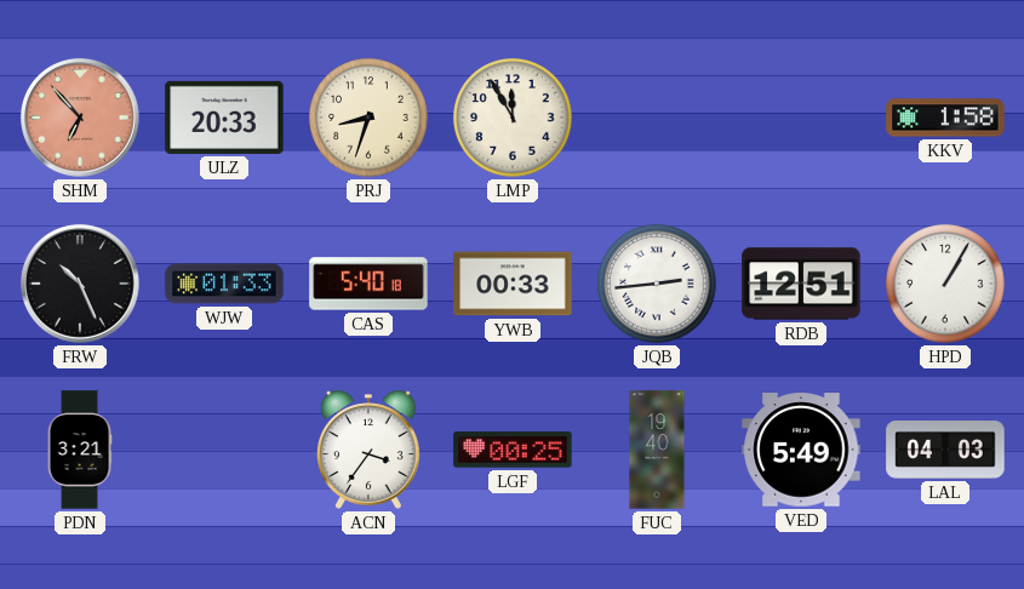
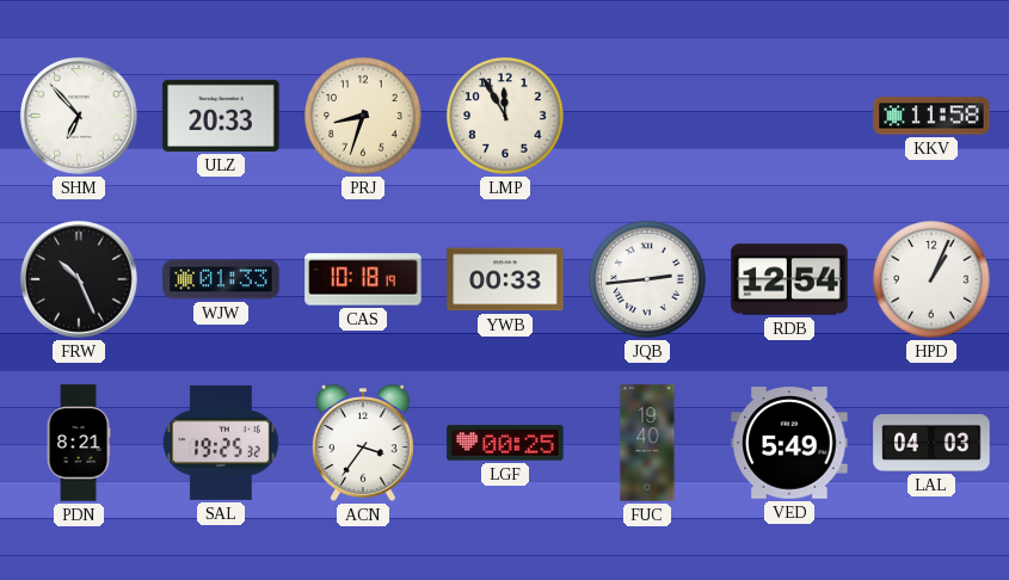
SHM dial: salmon -> white (79, 116)
KKV: 1:58 -> 11:58 (931, 116)
CAS: 5:40 -> 10:18 (363, 279)
RDB: 12:51 -> 12:54 (789, 279)
HPD: 1:05 -> 1:04 (931, 279)
PDN: 3:21 -> 8:21 (79, 443)
SAL: none -> 19:25 (222, 443)
